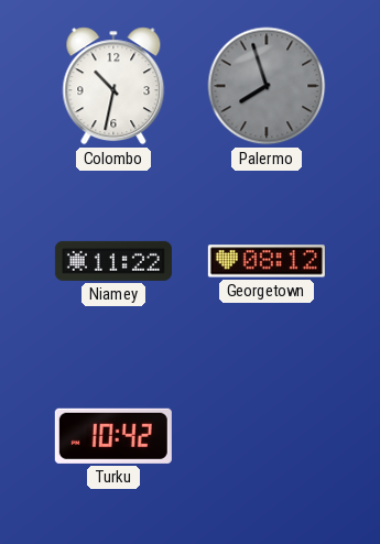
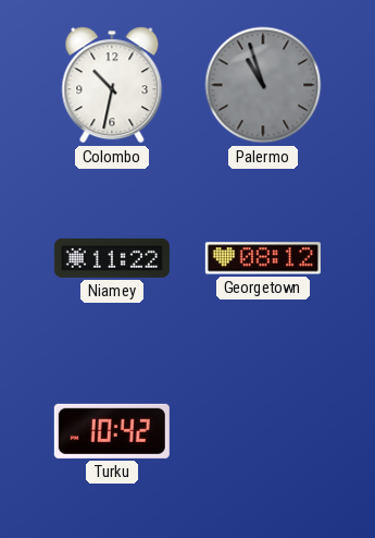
Palermo: 7:57 -> 10:57 (263, 85)
